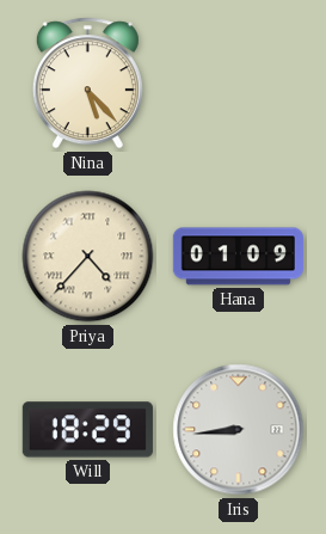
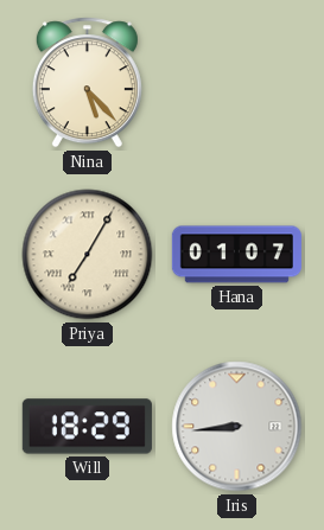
Priya: 4:37 -> 7:05 (88, 255)
Hana: 01:09 -> 01:07 (236, 255)
